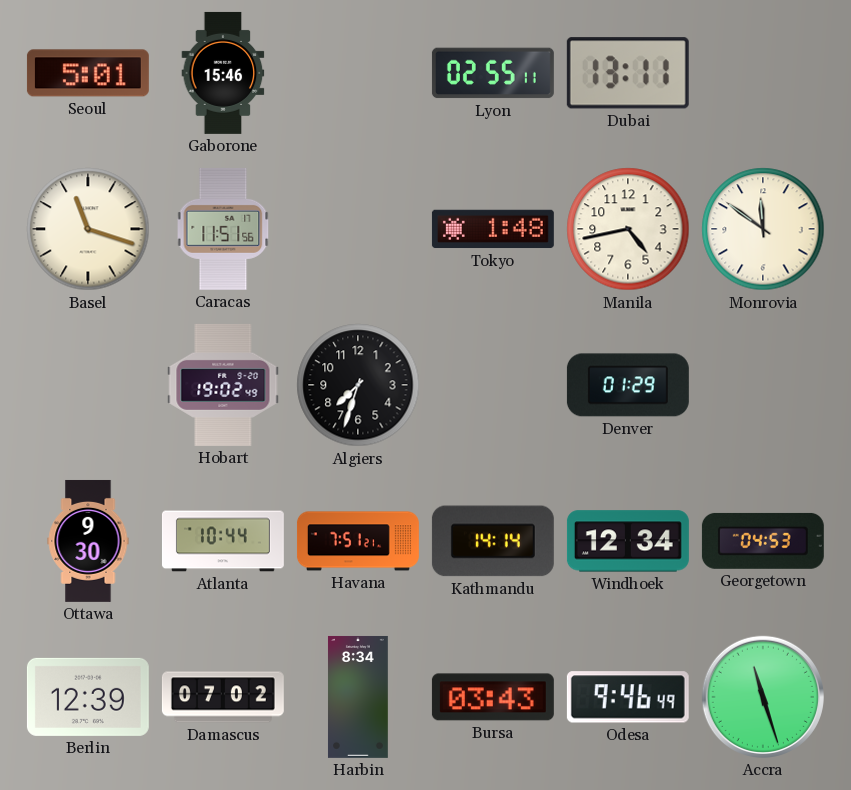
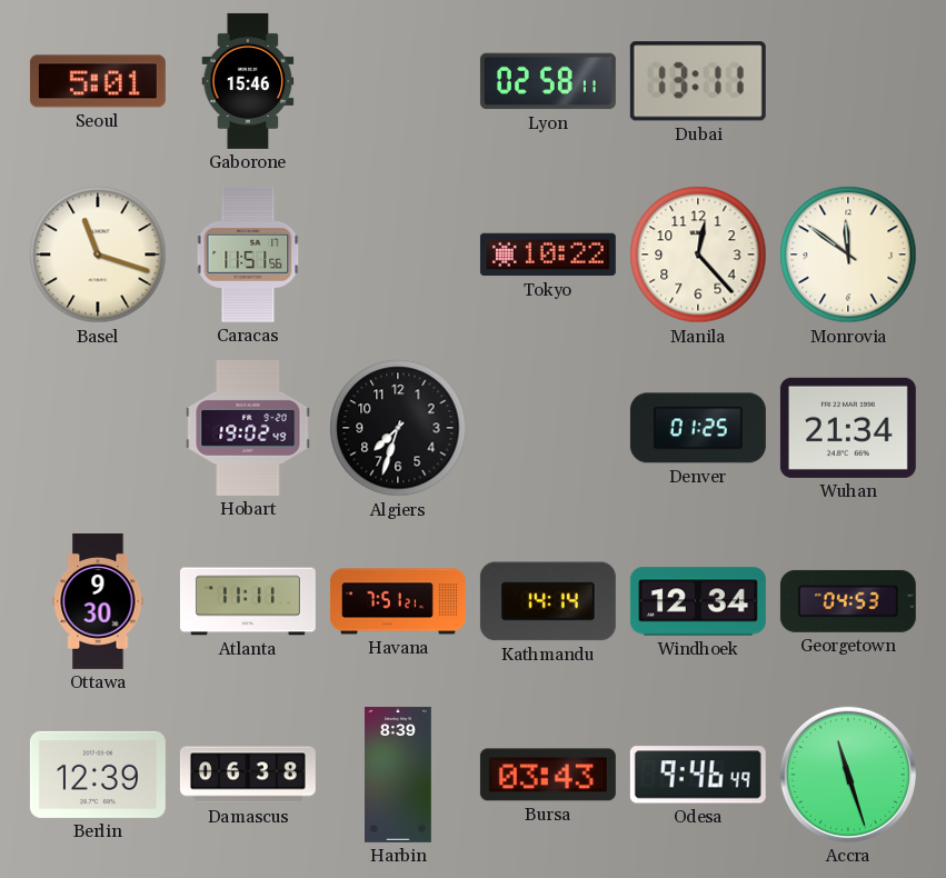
Lyon: 02:55 -> 02:58 (548, 81)
Tokyo: 1:48 -> 10:22 (548, 255)
Manila: 4:43 -> 12:23 (698, 255)
Denver: 01:29 -> 01:25 (698, 428)
Wuhan: none -> 21:34 (848, 428)
Atlanta: 10:44 -> 11:11 (248, 601)
Damascus: 07:02 -> 06:38 (248, 775)
Harbin: 8:34 -> 8:39 (398, 775)
